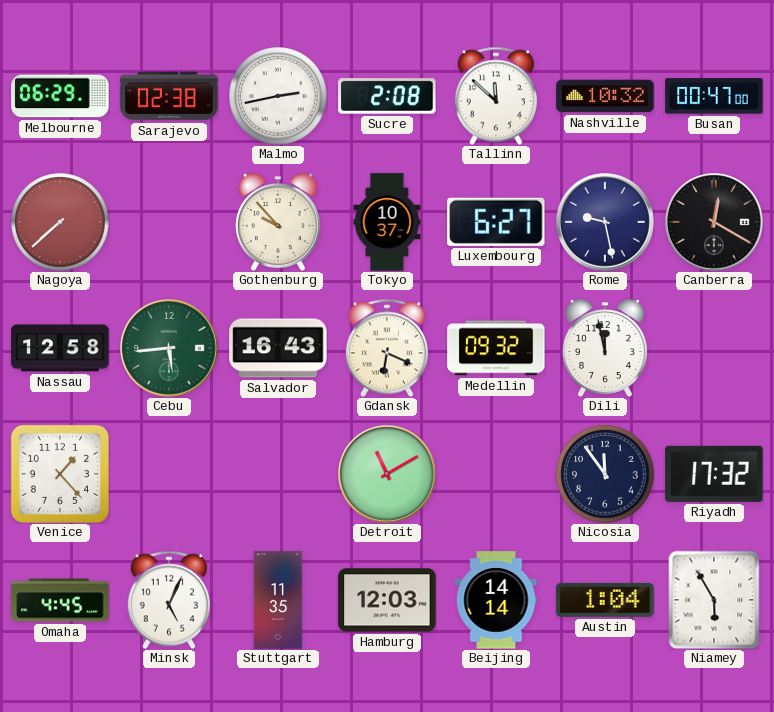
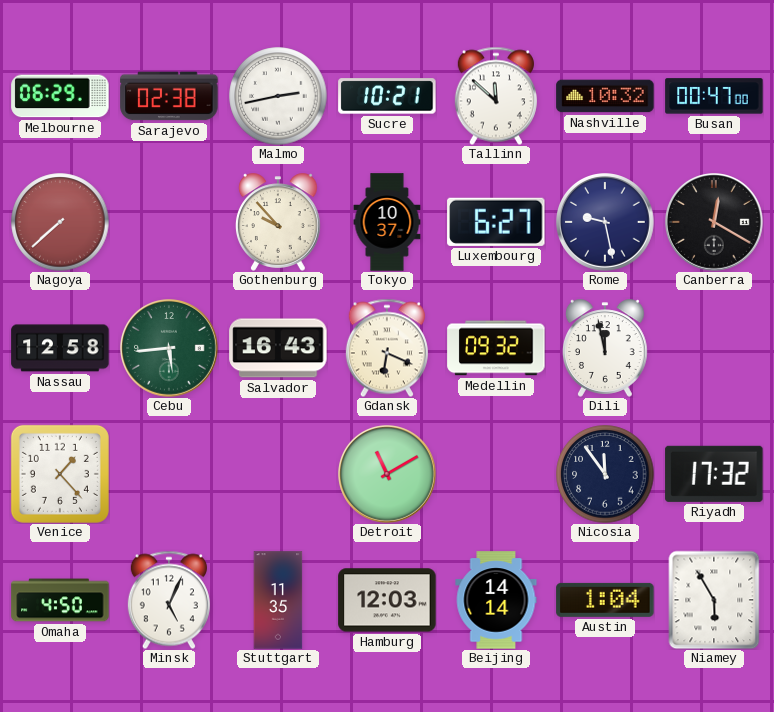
Sucre: 2:08 -> 10:21 (387, 96)
Omaha: 4:45 -> 4:50 (60, 600)
